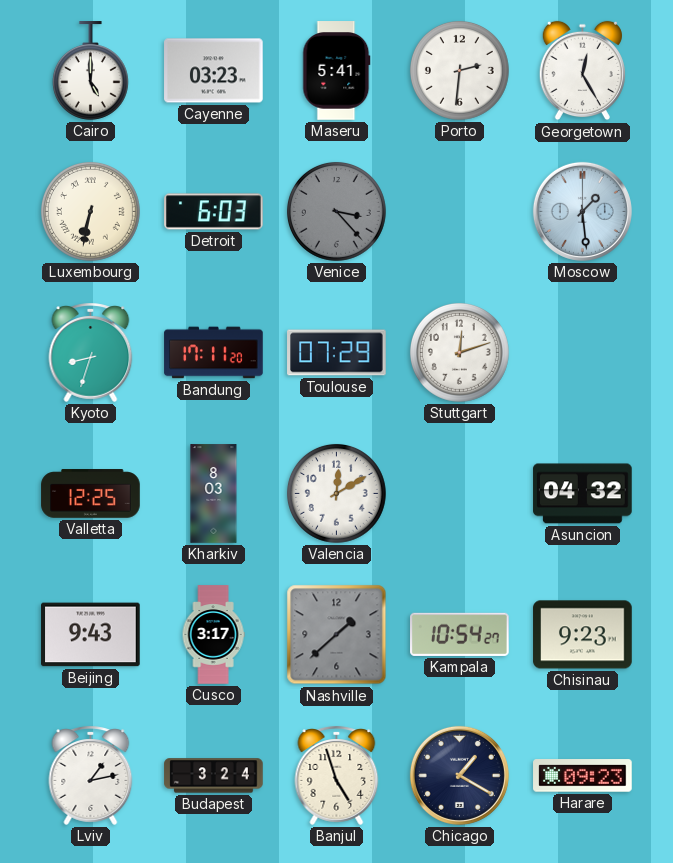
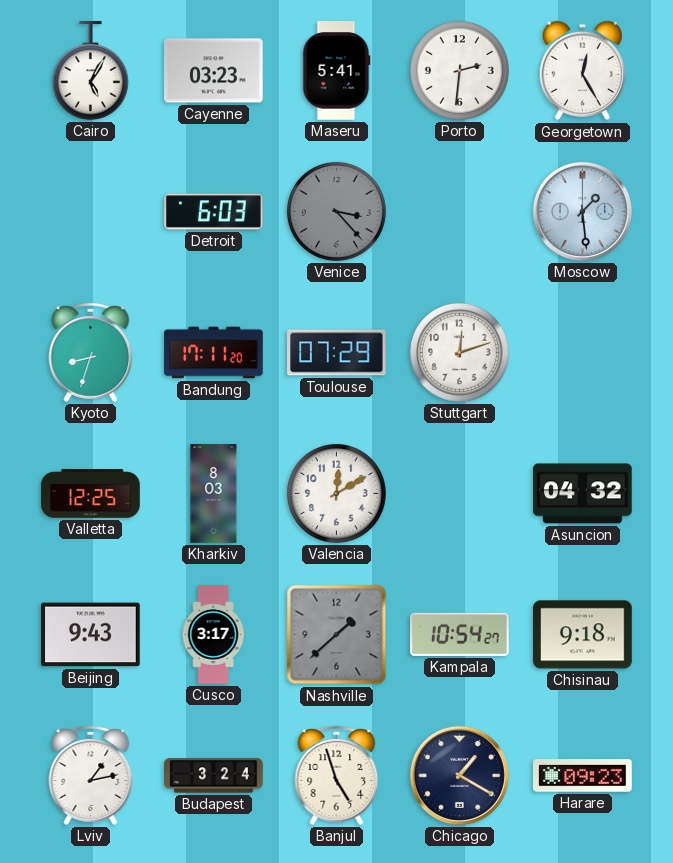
Cairo: 5:00 -> 5:05 (90, 71)
Luxembourg: 6:32 -> none (90, 211)
Chisinau: 9:23 -> 9:18 (583, 635)
